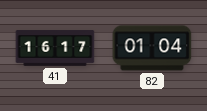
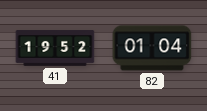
41: 16:17 -> 19:52 (55, 48)
